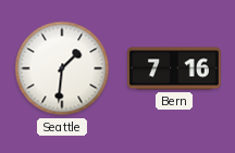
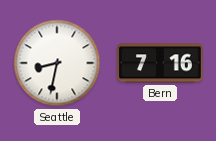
Seattle: 1:31 -> 8:32 (57, 63)
